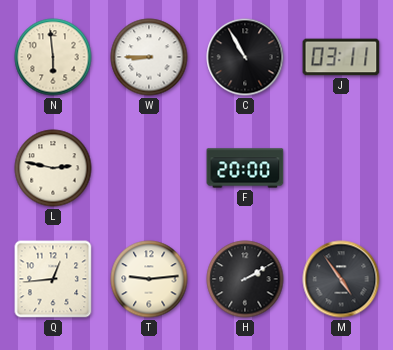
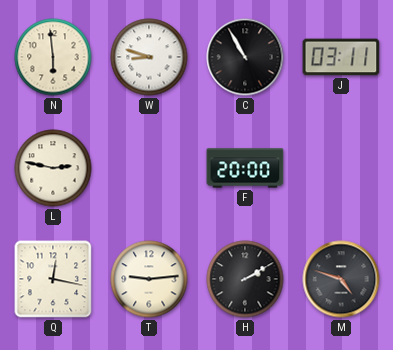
W: 8:45 -> 8:48 (149, 57)
Q: 12:44 -> 12:17 (53, 279)
M: 4:54 -> 4:48 (341, 279)
